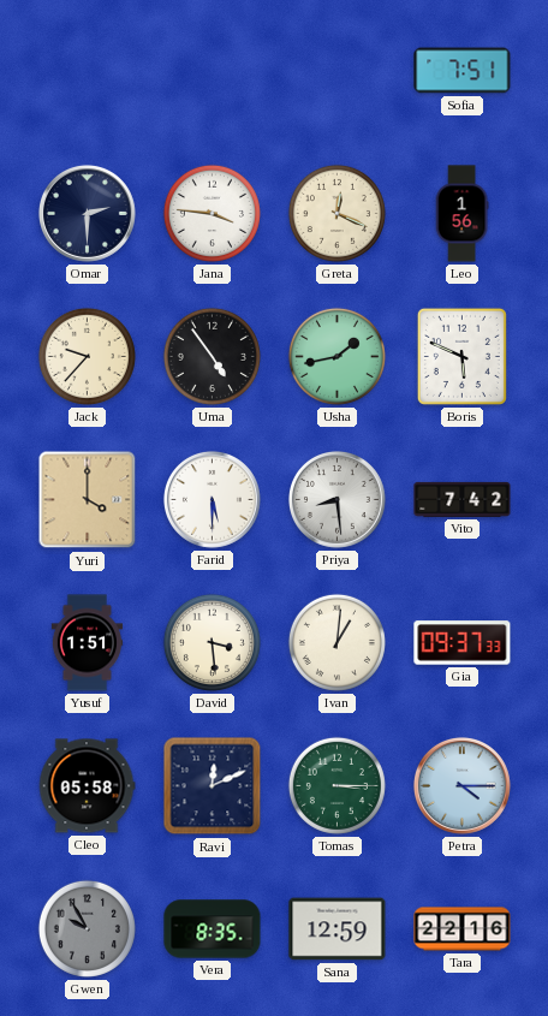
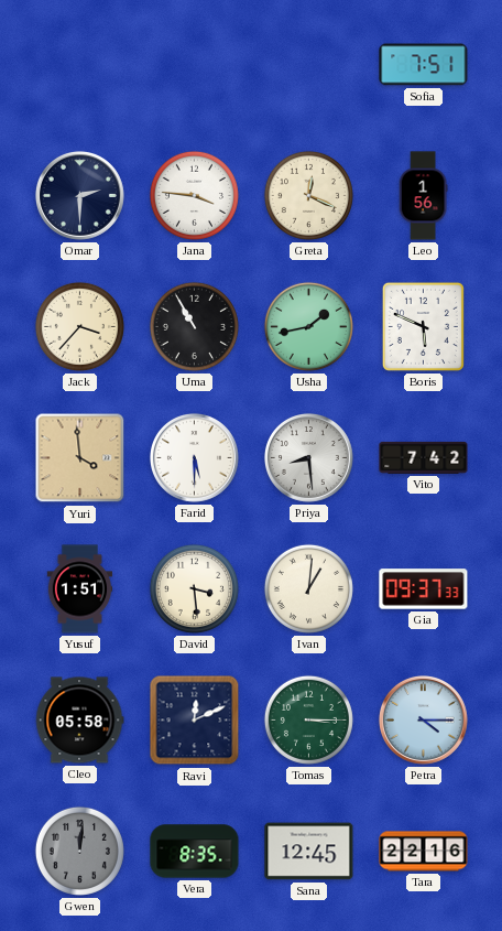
Jack: 9:37 -> 3:37 (79, 326)
Uma: 4:54 -> 10:55 (194, 326)
Yuri: 4:00 -> 3:59 (80, 458)
Gwen: 9:55 -> 12:01 (79, 851)
Sana: 12:59 -> 12:45 (309, 852)
